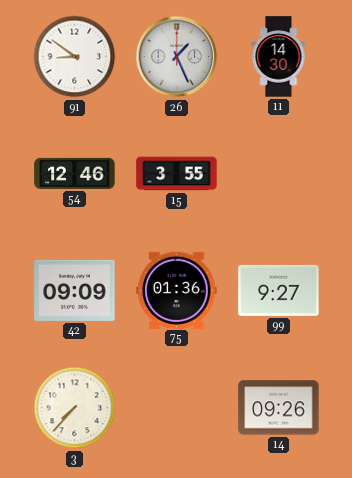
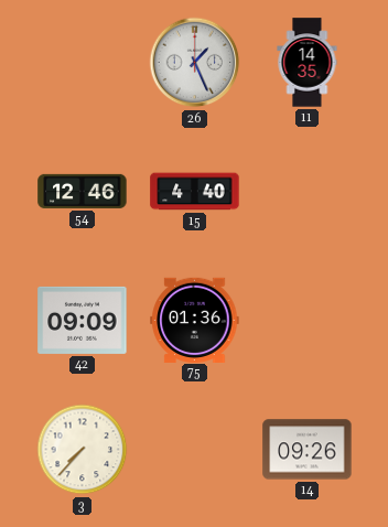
91: 8:51 -> none (75, 57)
11: 14:30 -> 14:35 (308, 63)
15: 3:55 -> 4:40 (195, 192)
99: 9:27 -> none (279, 290)
